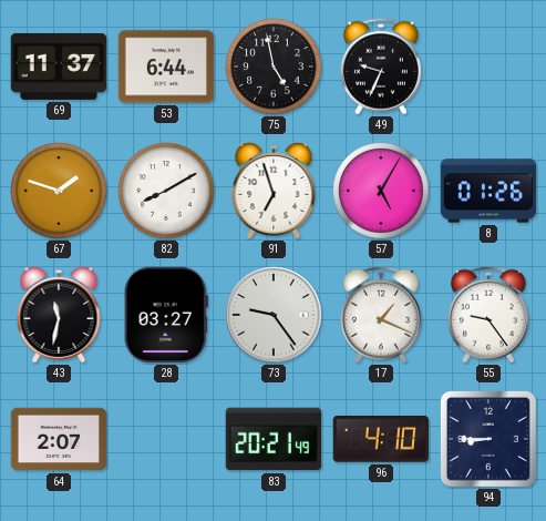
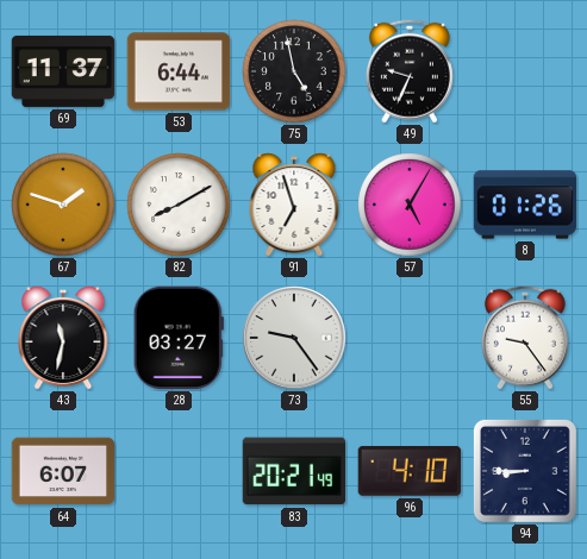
17: 1:19 -> none (381, 315)
64: 2:07 -> 6:07 (63, 471)
